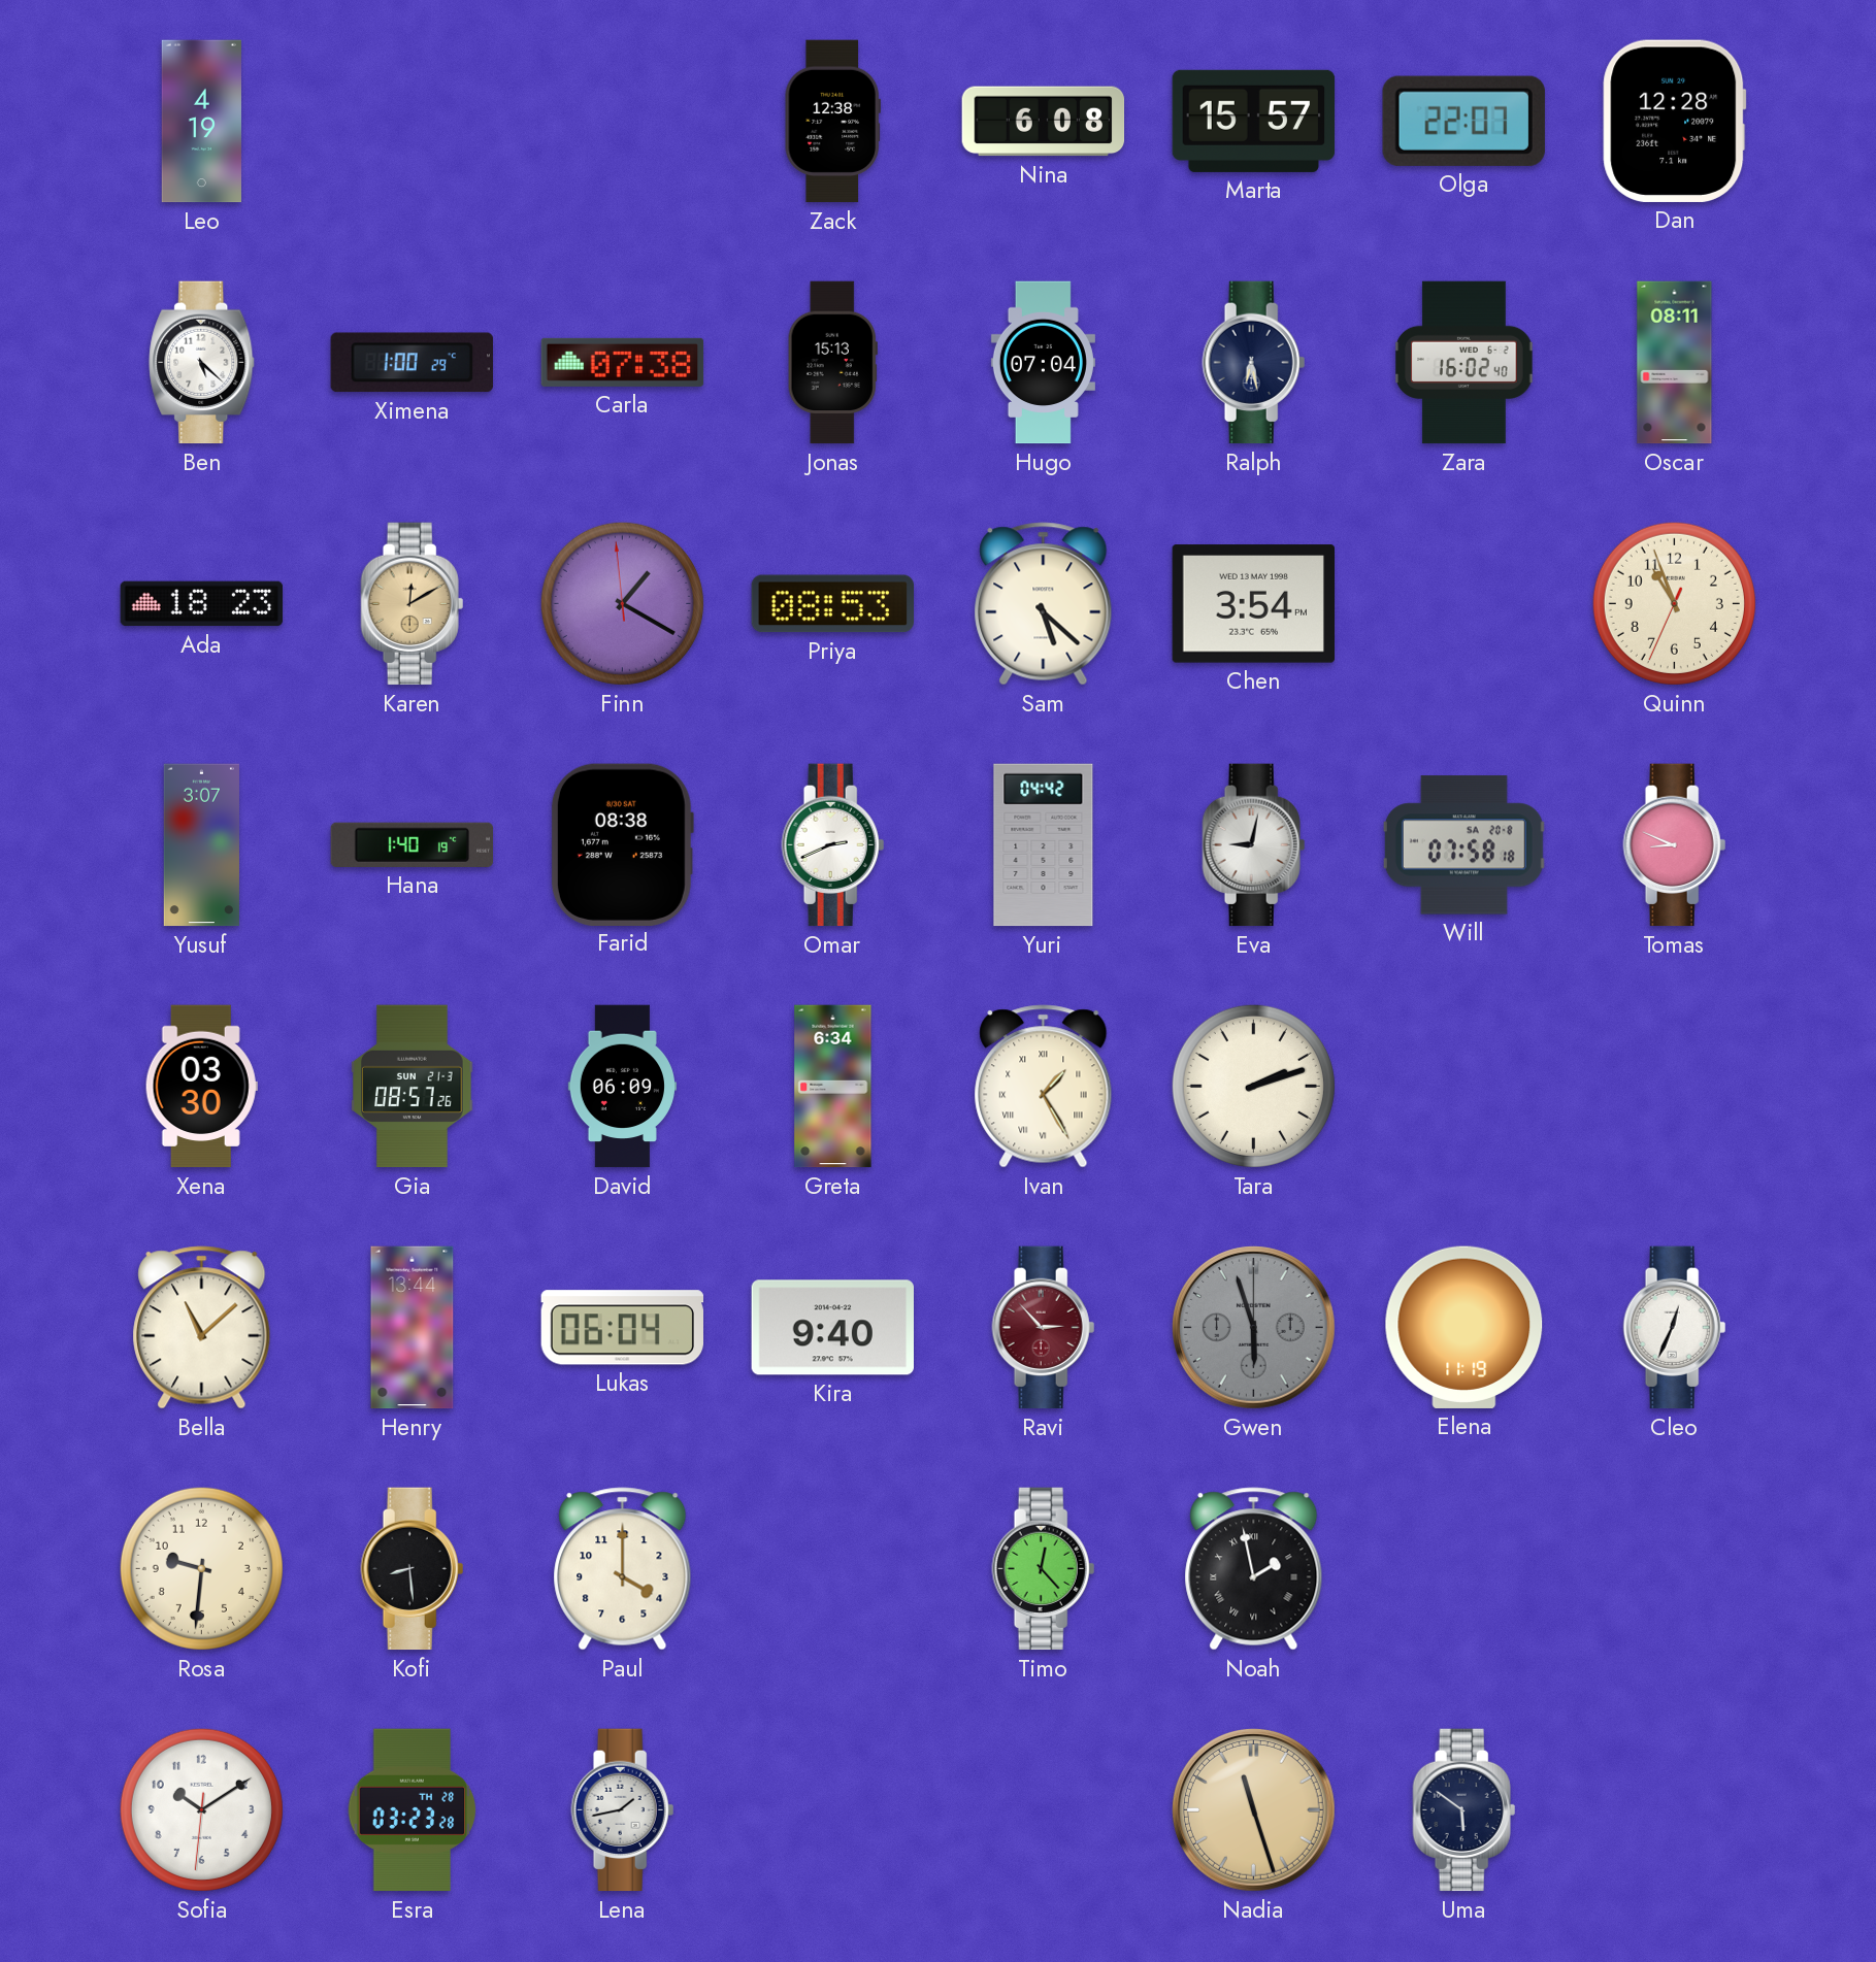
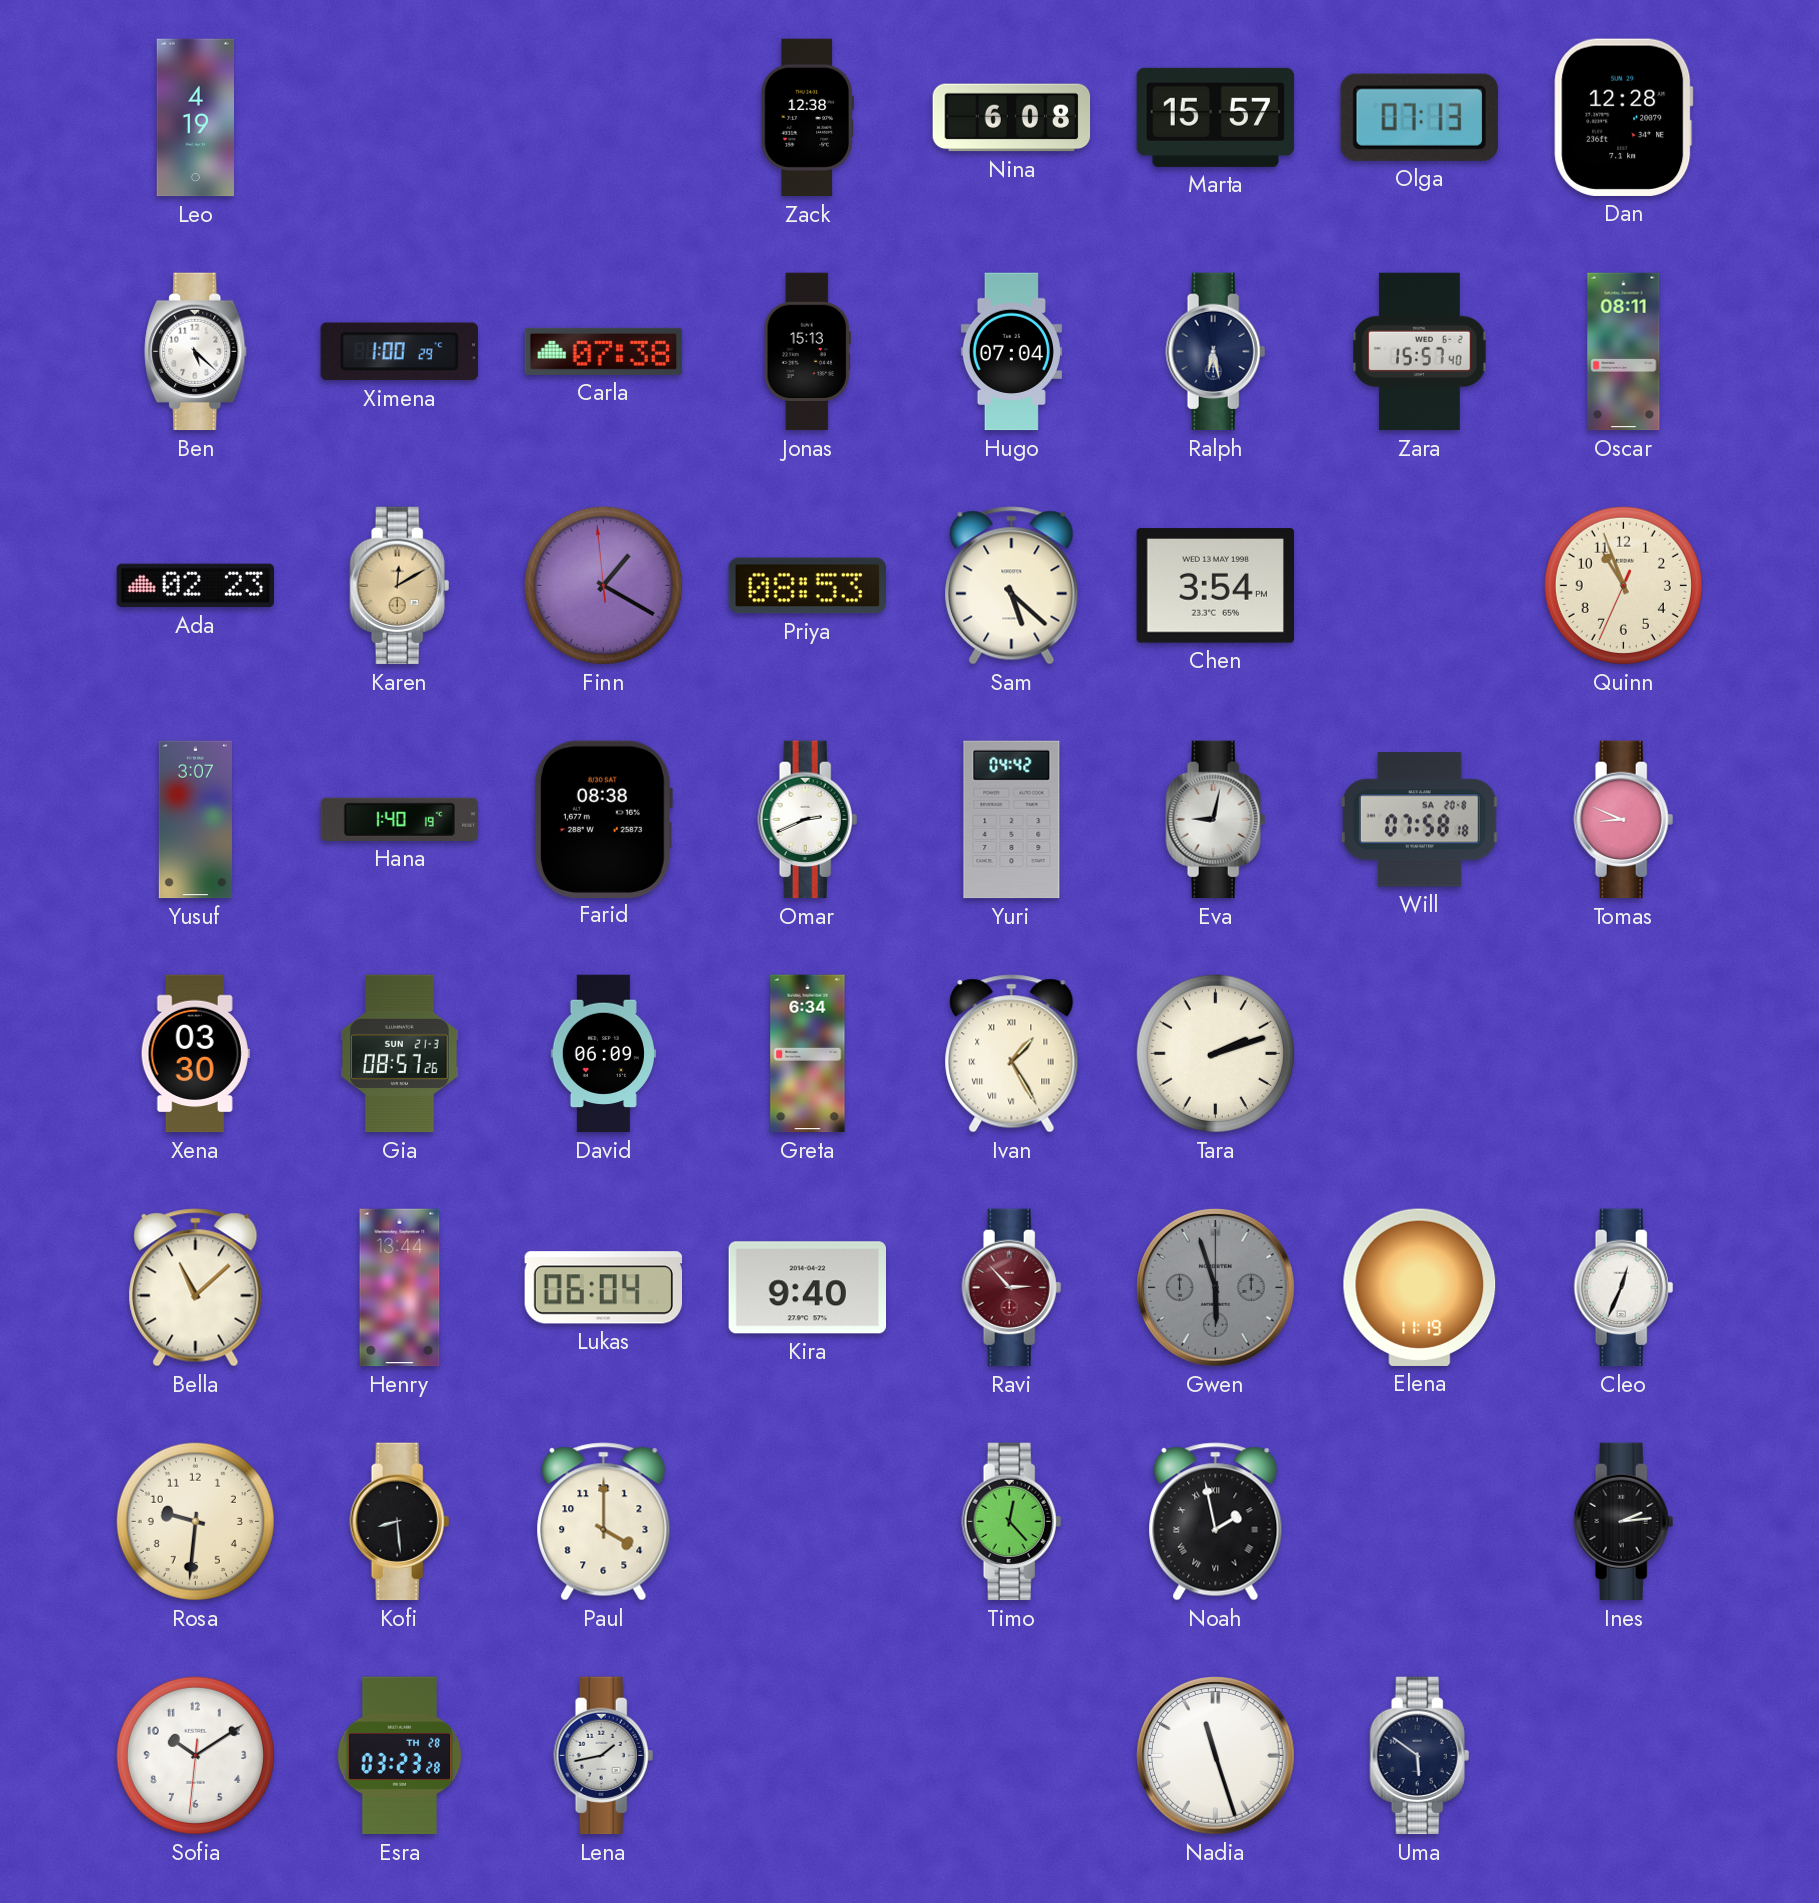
Olga: 22:07 -> 07:13 (1419, 117)
Zara: 16:02 -> 15:57 (1420, 352)
Ada: 18:23 -> 02:23 (196, 586)
Ines: none -> 2:14 (1624, 1522)
Nadia dial: champagne -> white (1215, 1755)
